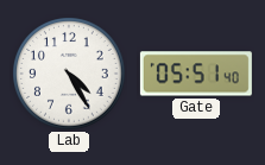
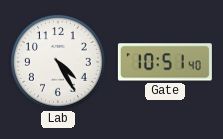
Gate: 05:51 -> 10:51 (165, 62)
